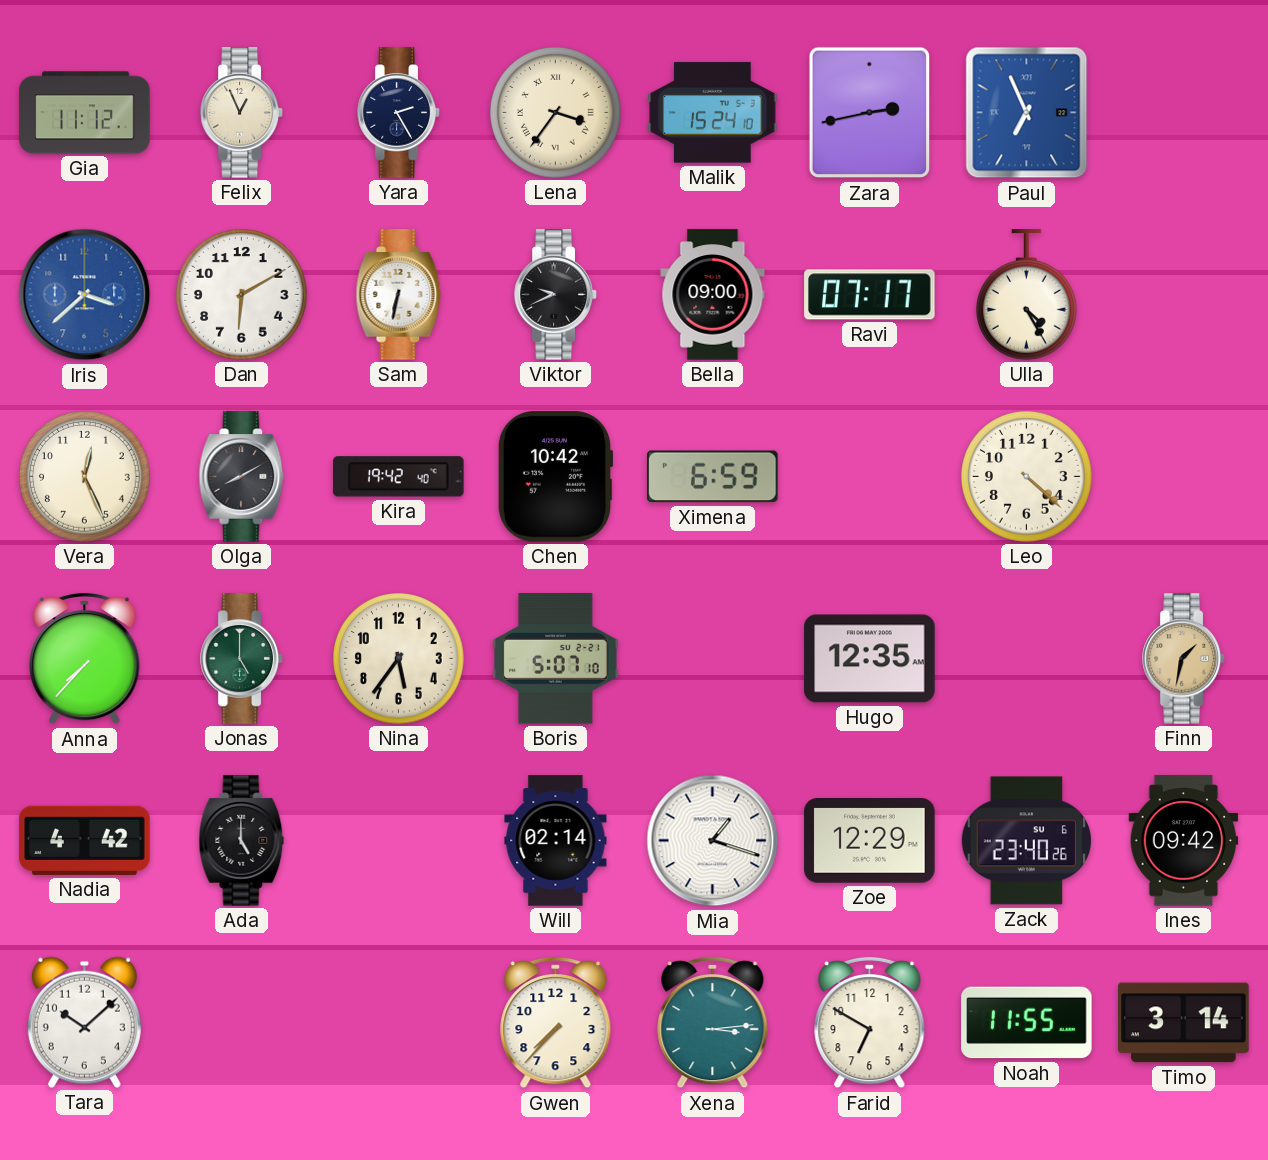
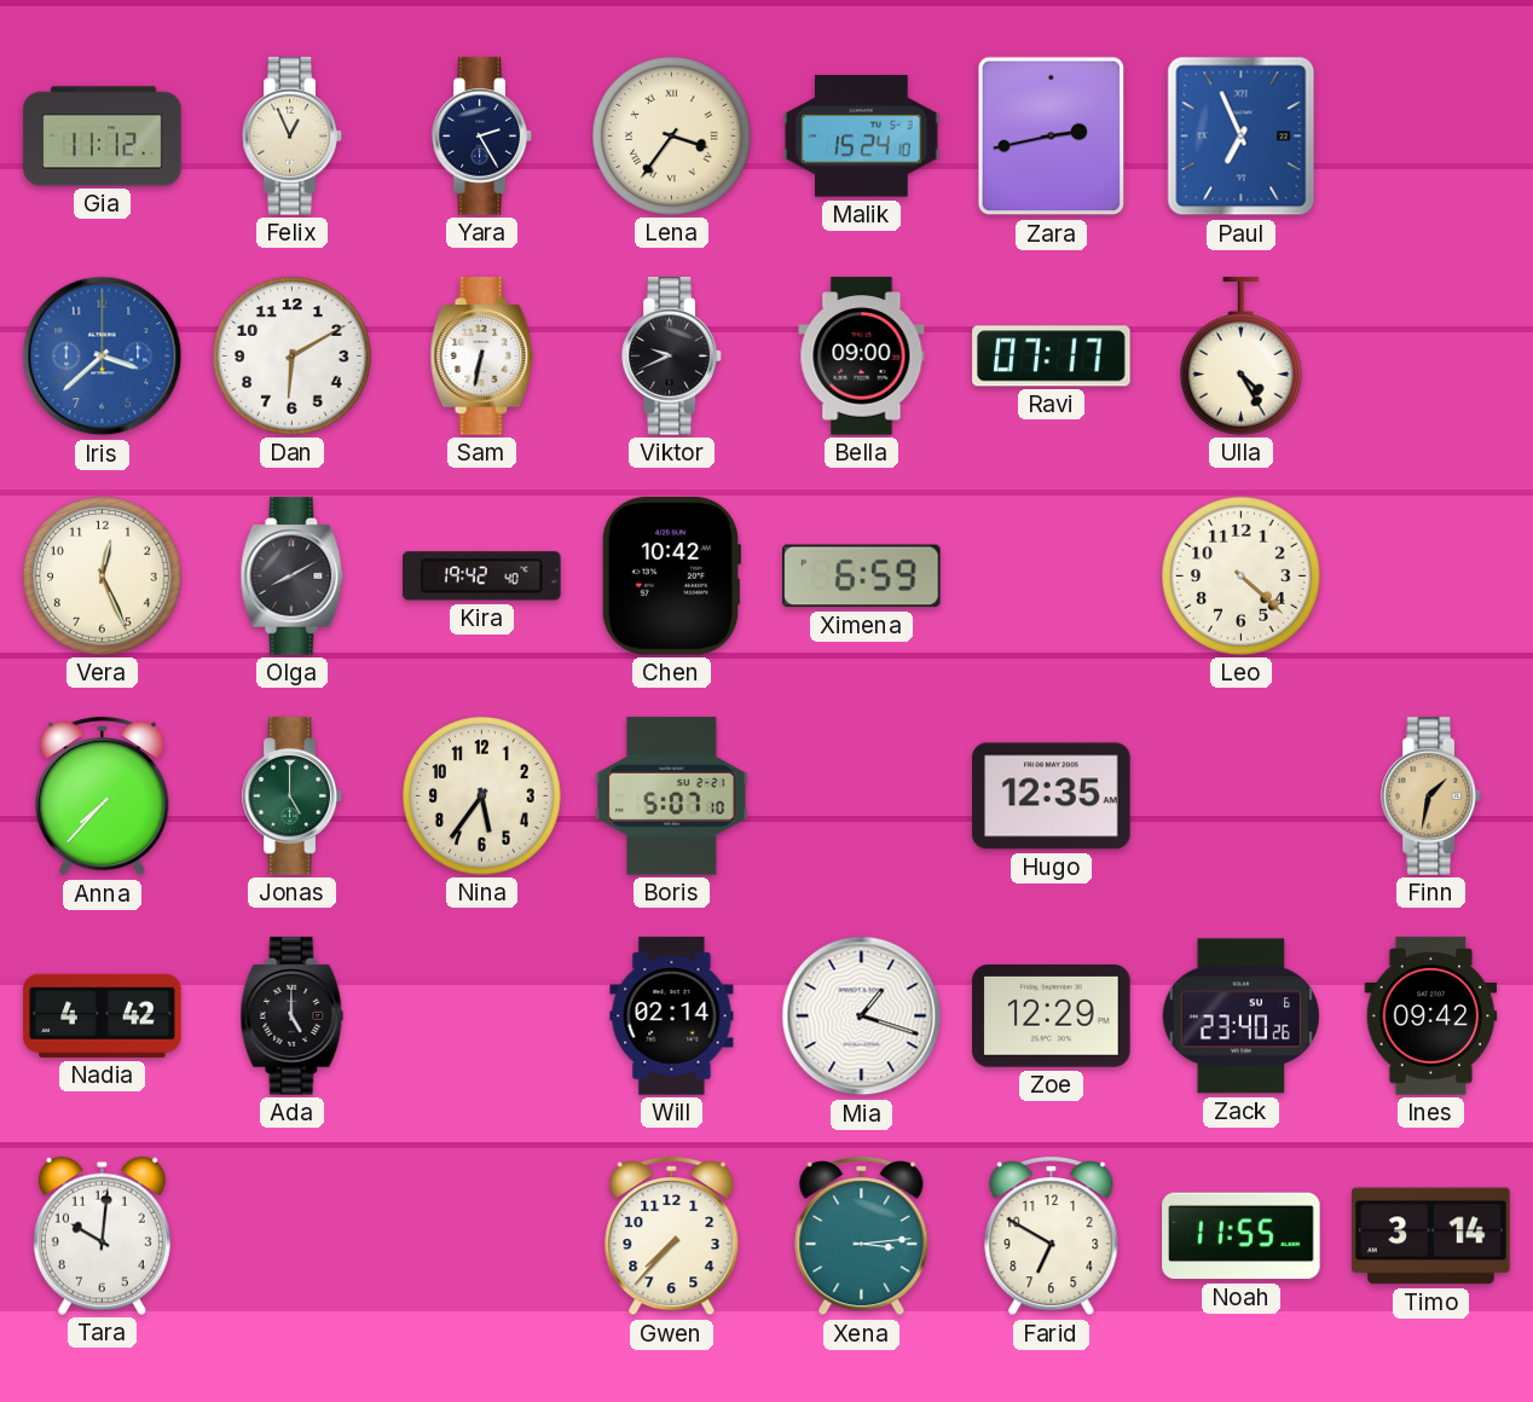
Tara: 10:08 -> 10:01 (102, 1235)
